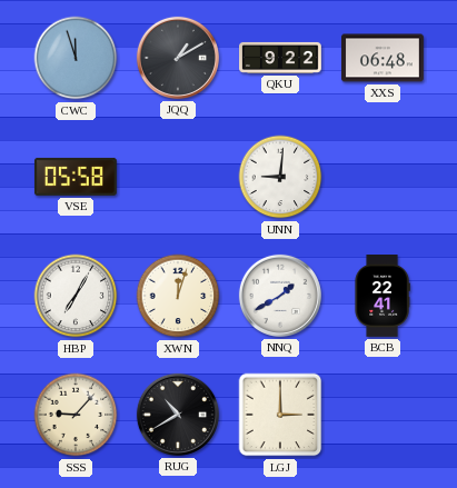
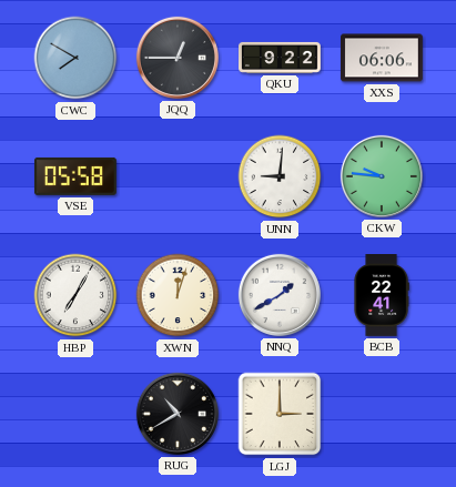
CWC: 11:57 -> 7:50 (75, 58)
JQQ: 1:10 -> 12:45 (178, 58)
XXS: 06:48 -> 06:06 (382, 58)
CKW: none -> 9:46 (382, 176)
SSS: 9:07 -> none (76, 415)
